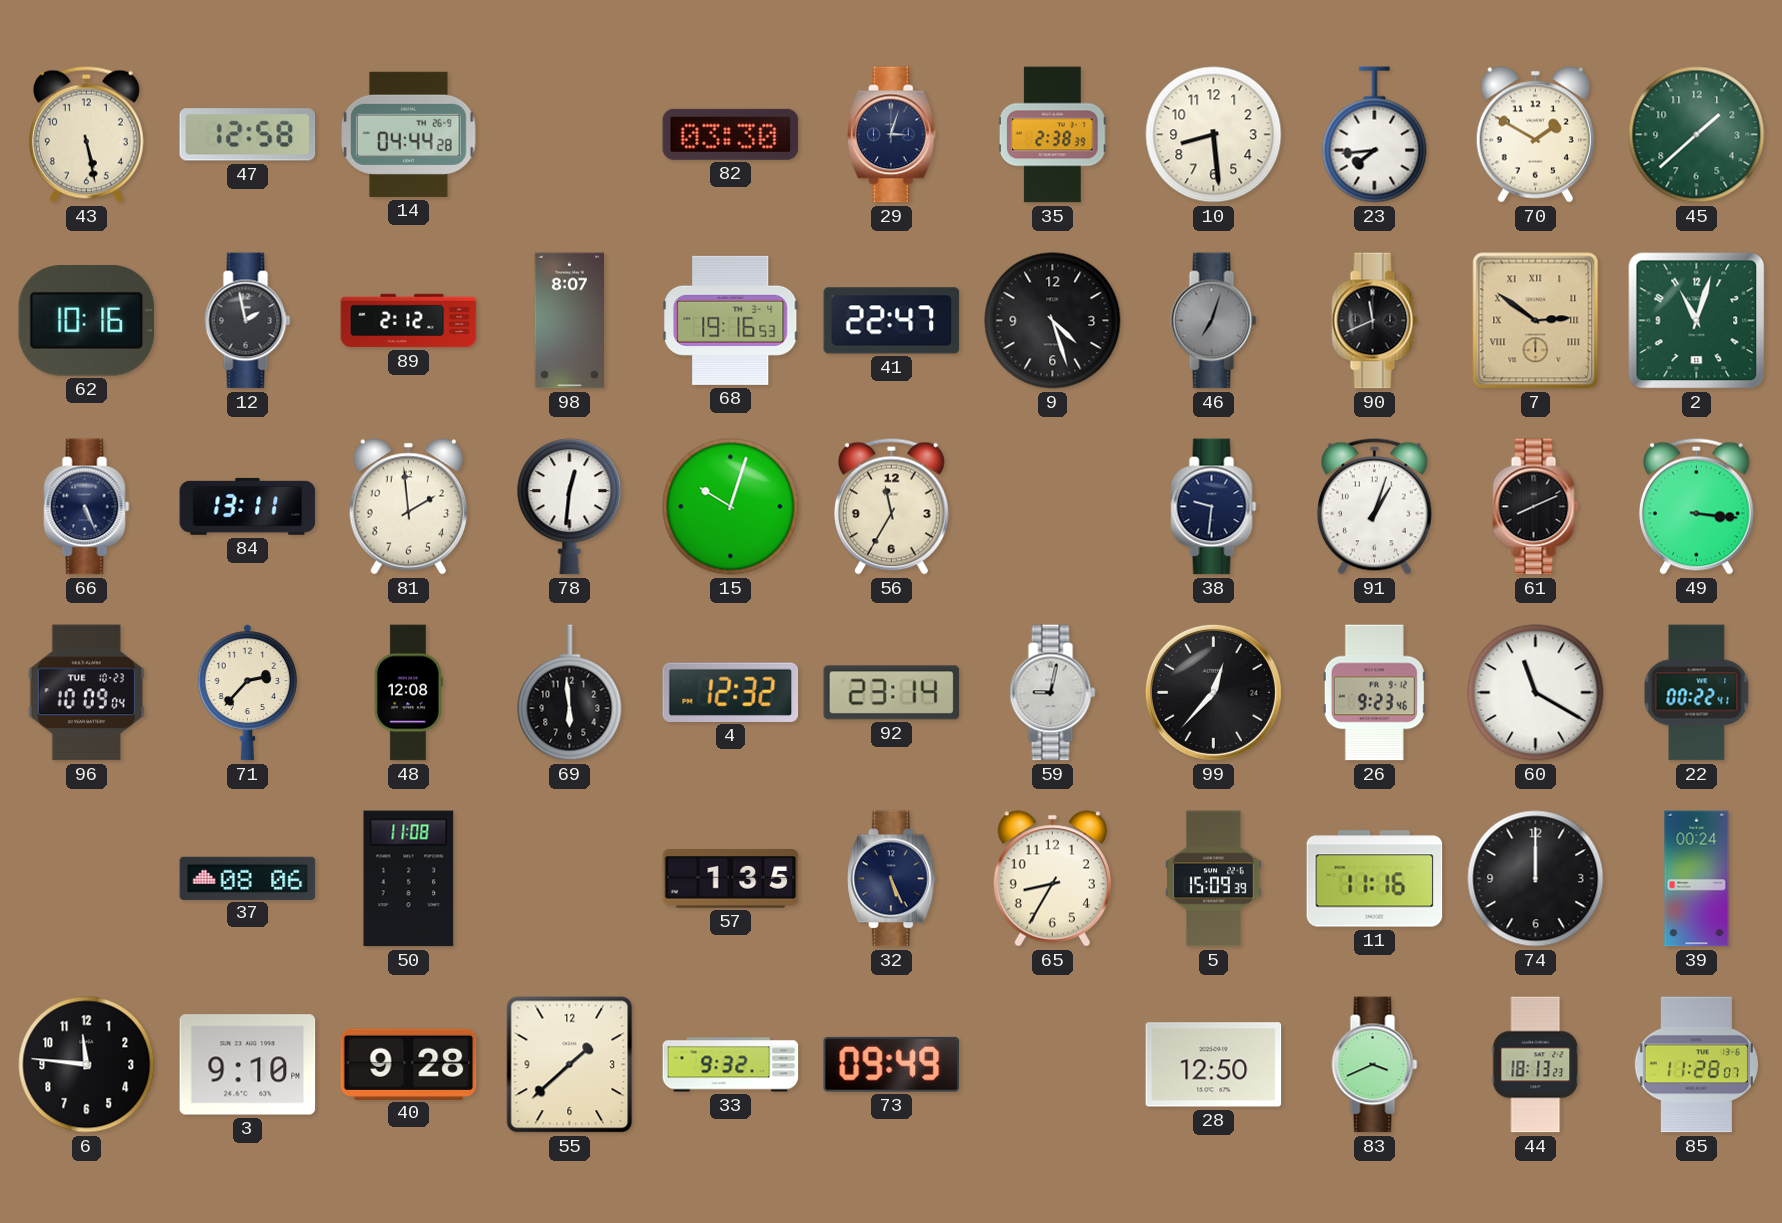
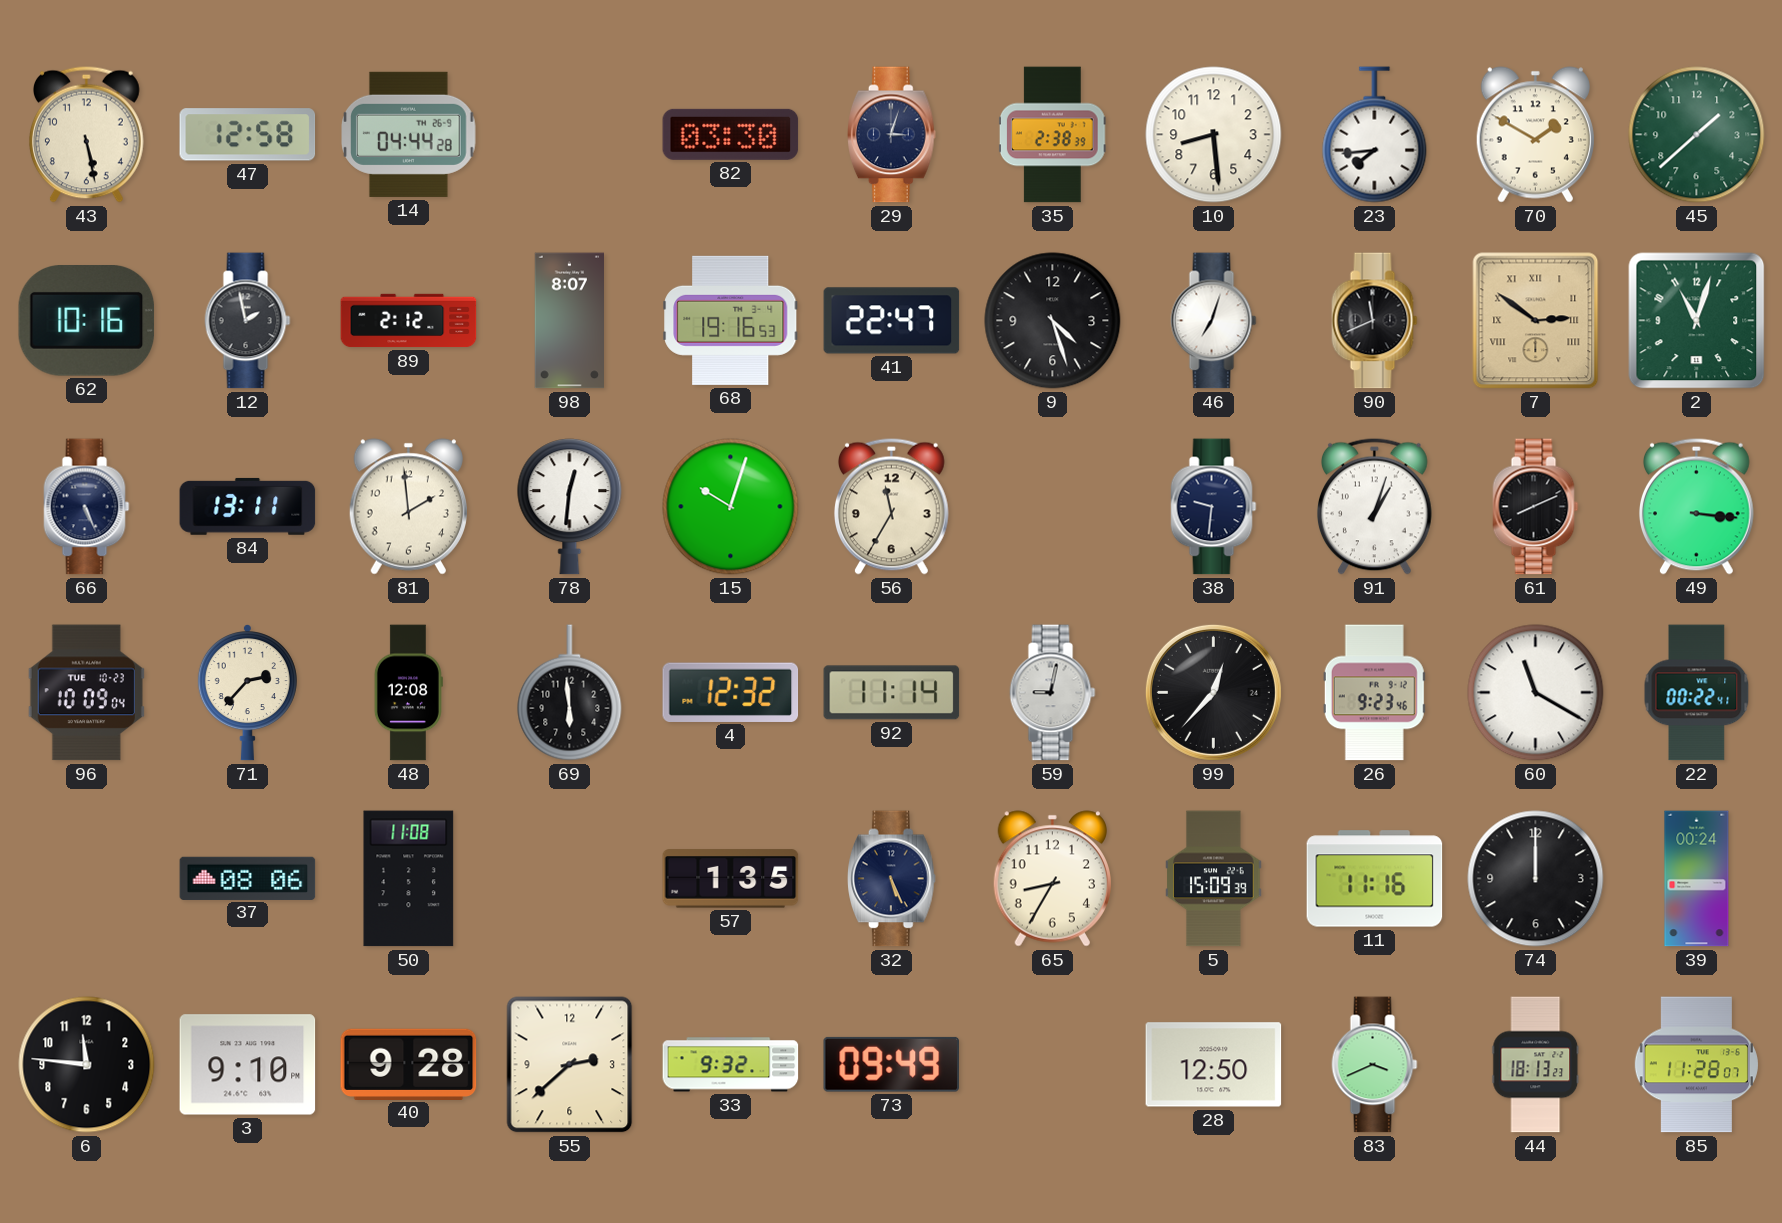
46 dial: grey -> white (1214, 321)
92: 23:14 -> 11:14 (892, 693)
55: 1:38 -> 2:38 (570, 1065)
